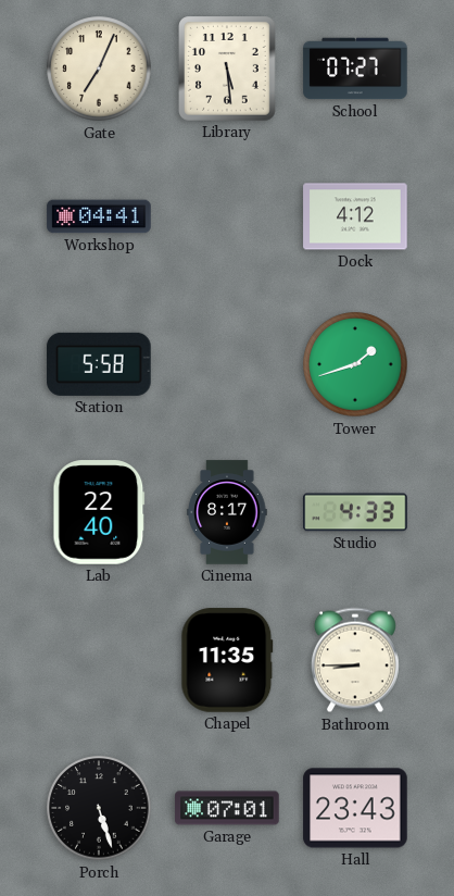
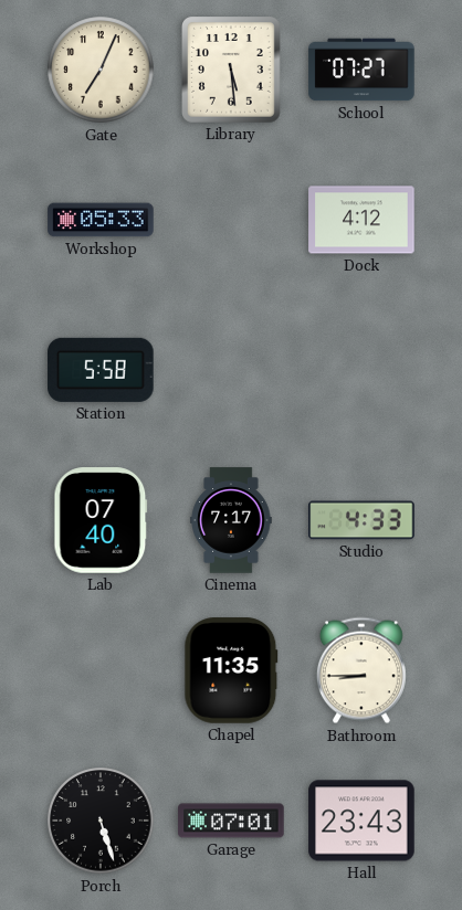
Workshop: 04:41 -> 05:33 (101, 220)
Tower: 1:42 -> none (355, 364)
Lab: 22:40 -> 07:40 (101, 520)
Cinema: 8:17 -> 7:17 (231, 520)
